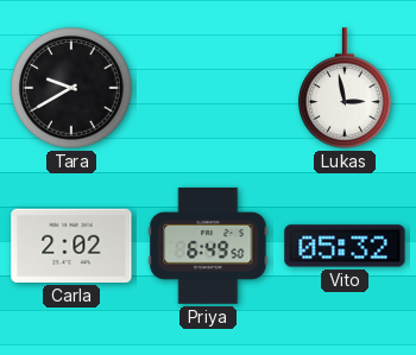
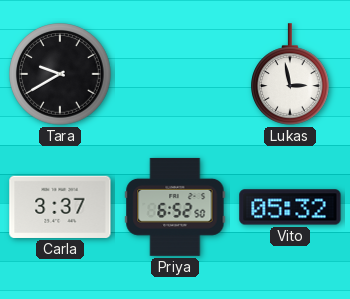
Carla: 2:02 -> 3:37 (60, 207)
Priya: 6:49 -> 6:52 (175, 207)
